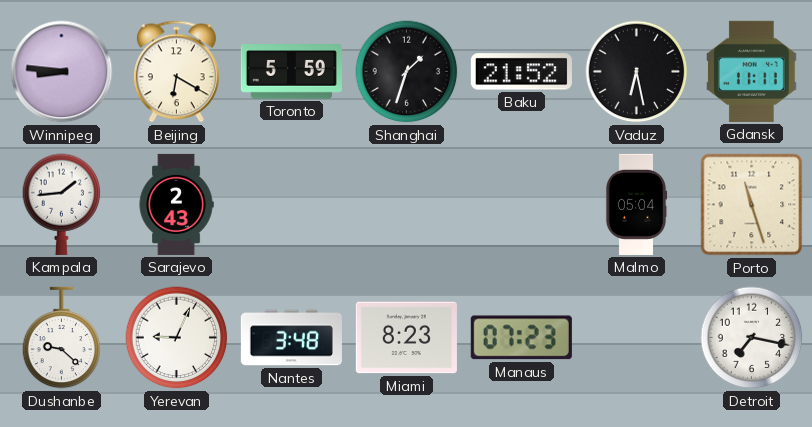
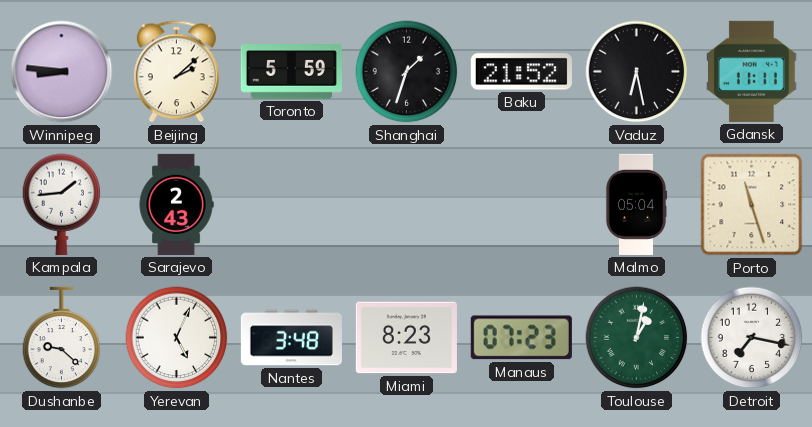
Beijing: 6:20 -> 2:08 (176, 72)
Yerevan: 9:04 -> 5:04 (177, 338)
Toulouse: none -> 1:02 (637, 338)
